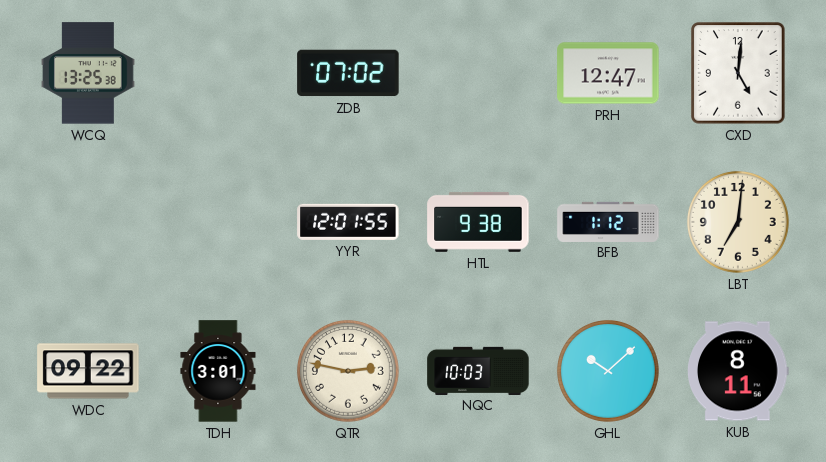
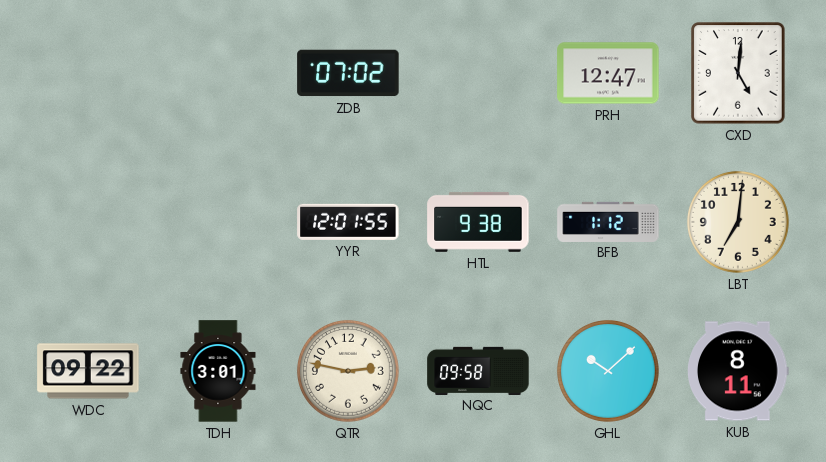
WCQ: 13:25 -> none (89, 73)
NQC: 10:03 -> 09:58 (478, 370)
